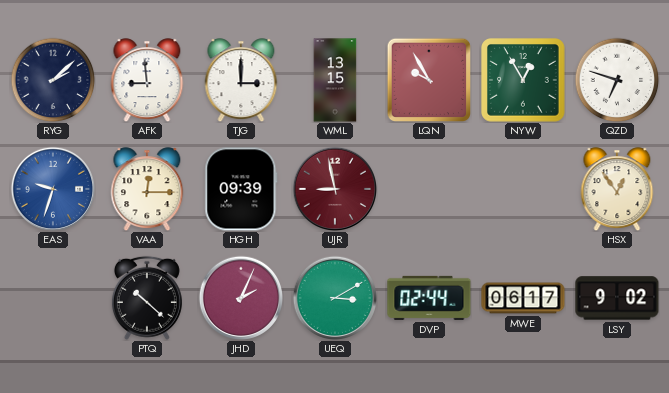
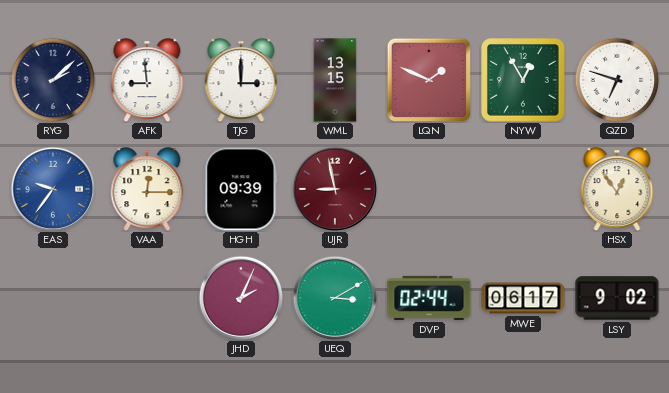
LQN: 9:55 -> 1:49 (428, 79)
EAS: 9:33 -> 9:36 (52, 188)
PTQ: 10:22 -> none (147, 298)
